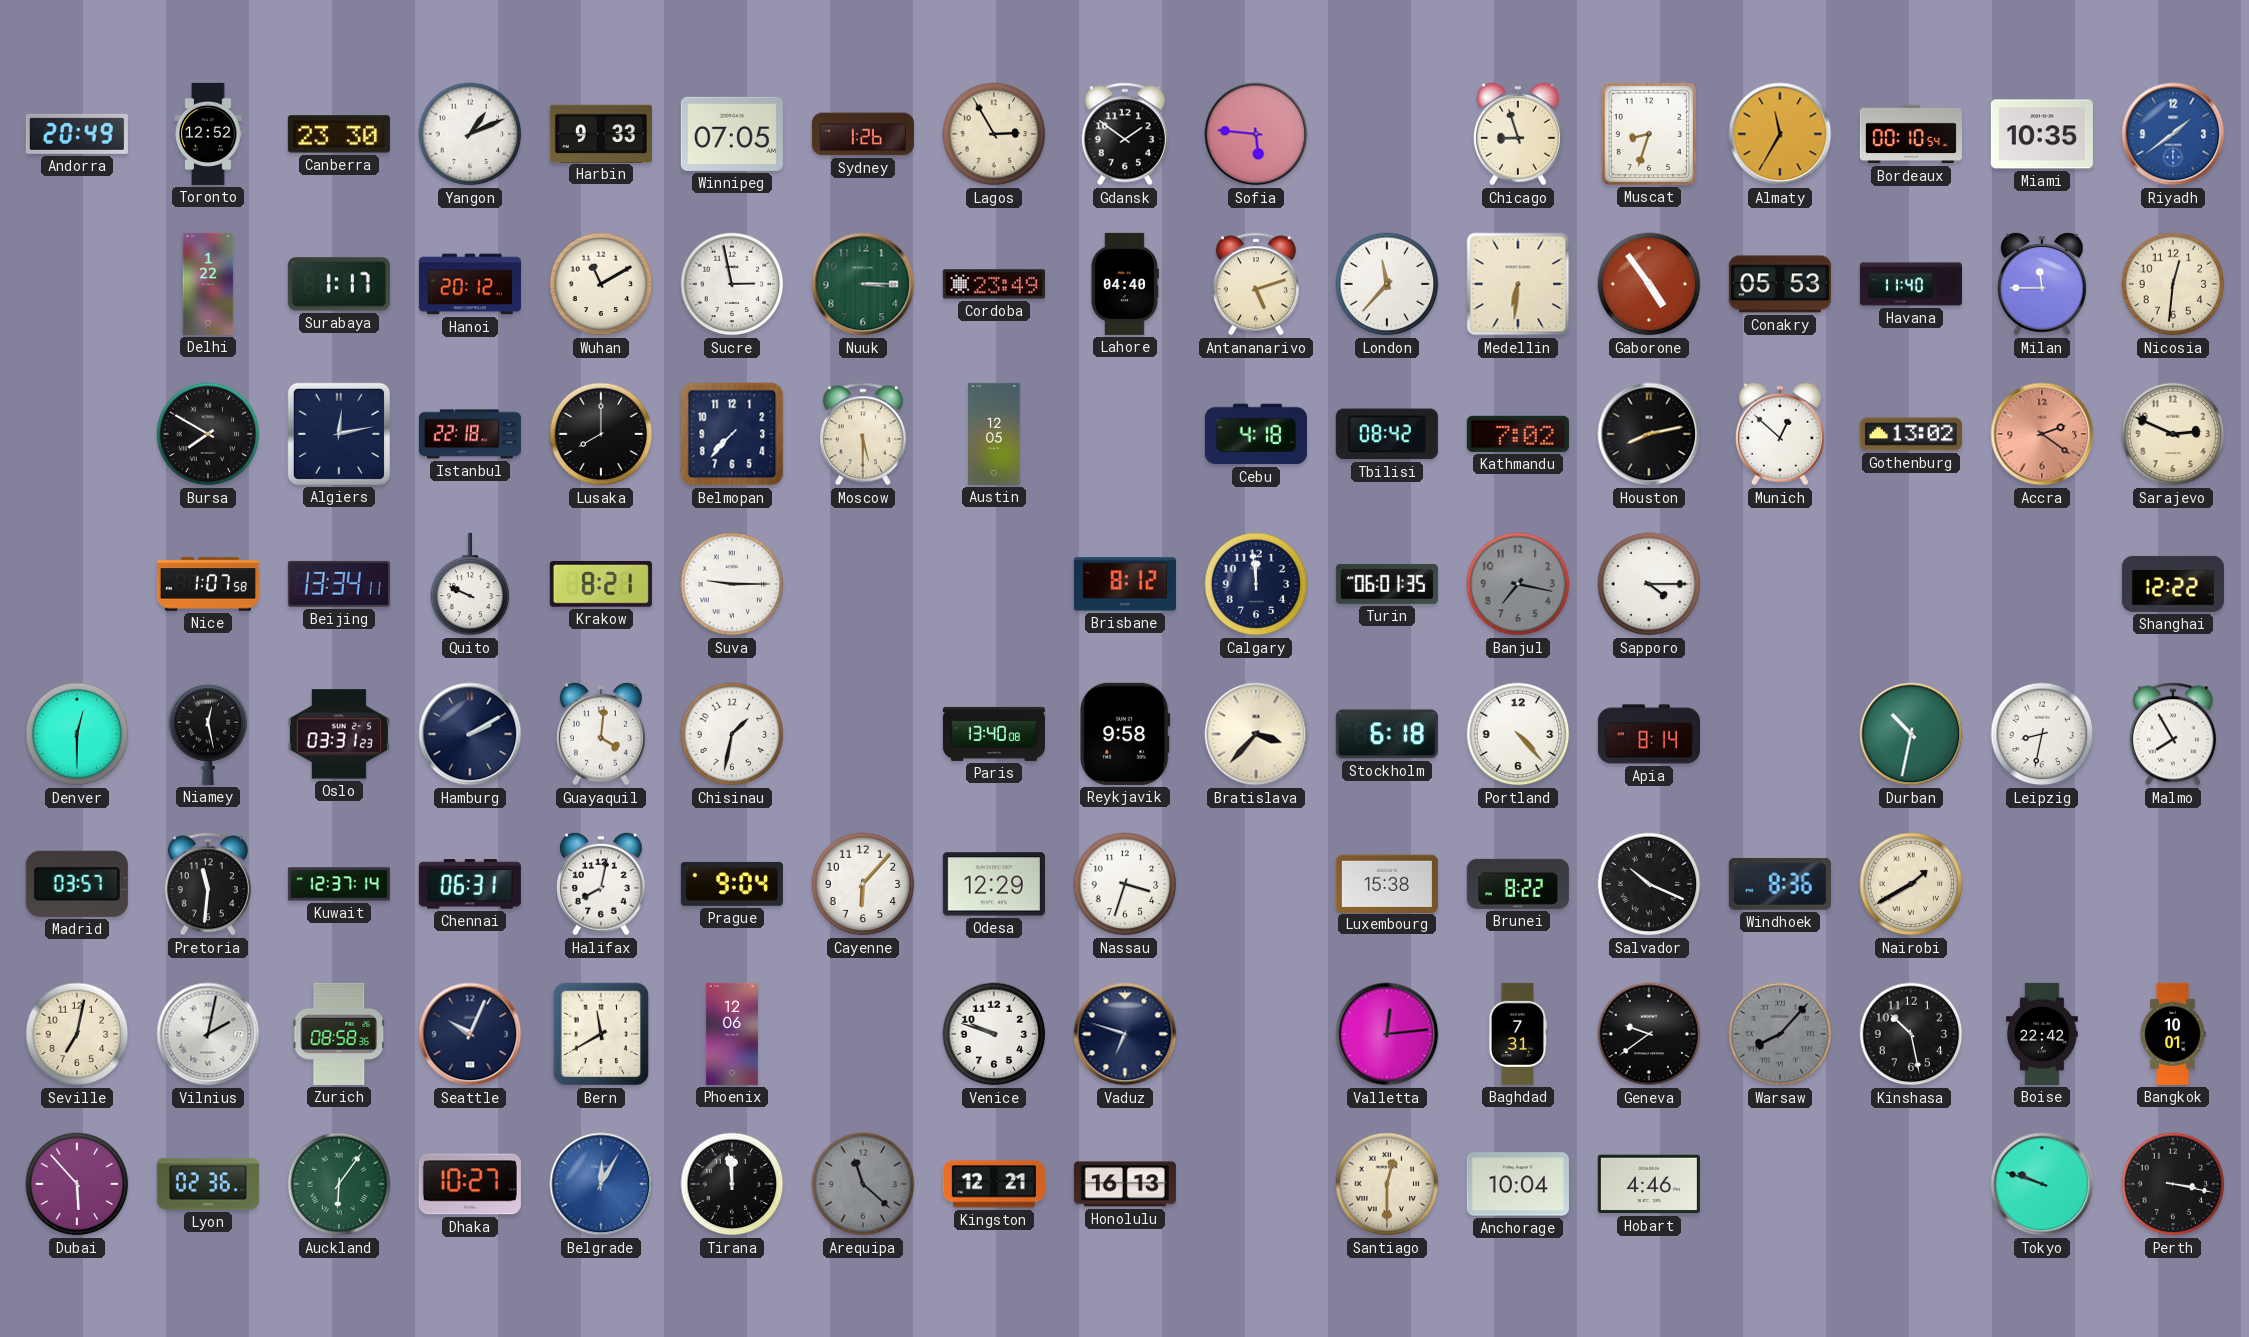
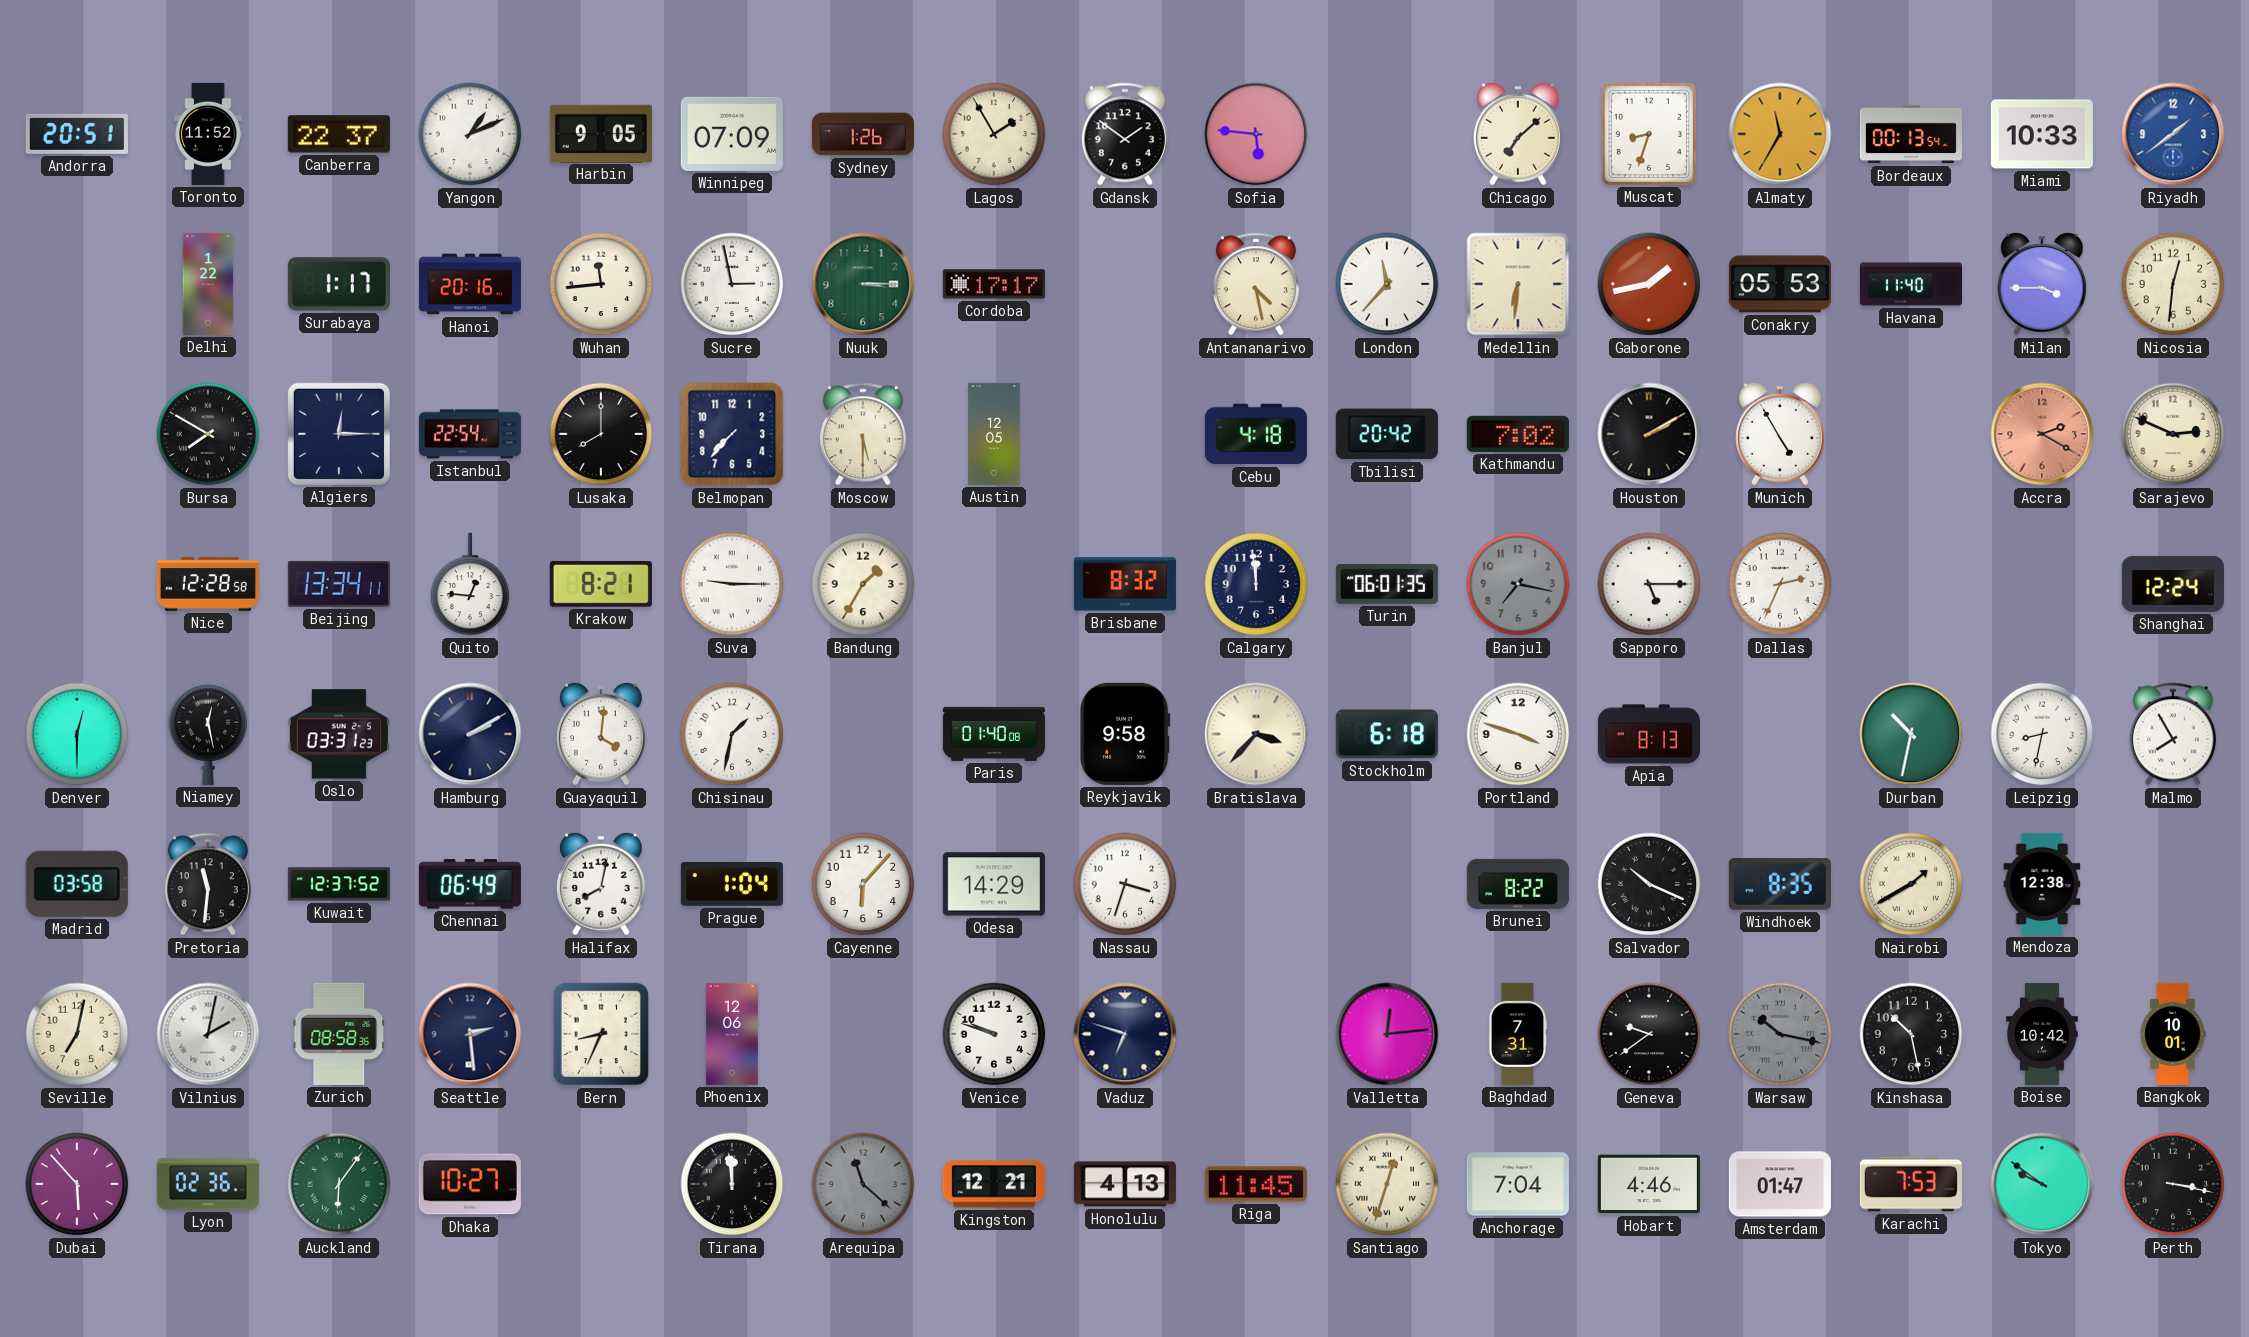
Andorra: 20:49 -> 20:51 (77, 134)
Toronto: 12:52 -> 11:52 (208, 134)
Canberra: 23:30 -> 22:37 (339, 134)
Harbin: 9:33 -> 9:05 (601, 133)
Winnipeg: 07:05 -> 07:09 (732, 134)
Lagos: 2:55 -> 1:55 (994, 134)
Chicago: 8:57 -> 7:08 (1518, 134)
Bordeaux: 00:10 -> 00:13 (1911, 134)
Miami: 10:35 -> 10:33 (2042, 134)
Hanoi: 20:12 -> 20:16 (470, 284)
Wuhan: 11:10 -> 11:44 (601, 284)
Cordoba: 23:49 -> 17:17 (994, 284)
Lahore: 04:40 -> none (1124, 284)
Antananarivo: 5:12 -> 4:28 (1256, 284)
Gaborone: 4:54 -> 1:43 (1649, 284)
Milan: 11:45 -> 3:45 (2042, 284)
Algiers: 12:13 -> 12:15 (339, 434)
Istanbul: 22:18 -> 22:54 (470, 434)
Tbilisi: 08:42 -> 20:42 (1387, 434)
Houston: 8:13 -> 2:10 (1649, 434)
Munich: 12:52 -> 4:55 (1780, 434)
Gothenburg: 13:02 -> none (1911, 434)
Accra: 2:21 -> 2:20 (2042, 434)
Nice: 1:07 -> 12:28 (208, 584)
Quito: 9:49 -> 12:46 (470, 584)
Bandung: none -> 1:35 (863, 584)
Brisbane: 8:12 -> 8:32 (1125, 584)
Sapporo: 4:15 -> 5:15 (1649, 584)
Dallas: none -> 2:34 (1780, 584)
Shanghai: 12:22 -> 12:24 (2173, 584)
Paris: 13:40 -> 01:40 (994, 734)
Portland: 4:23 -> 3:48 (1518, 734)
Apia: 8:14 -> 8:13 (1649, 734)
Madrid: 03:57 -> 03:58 (77, 884)
Kuwait: 12:37:14 -> 12:37:52 (339, 884)
Chennai: 06:31 -> 06:49 (470, 884)
Prague: 9:04 -> 1:04 (732, 884)
Odesa: 12:29 -> 14:29 (994, 884)
Luxembourg: 15:38 -> none (1387, 883)
Windhoek: 8:36 -> 8:35 (1780, 884)
Mendoza: none -> 12:38 (2042, 884)
Seattle: 10:04 -> 2:29 (470, 1034)
Bern: 11:40 -> 8:34 (601, 1034)
Warsaw: 8:07 -> 10:17 (1780, 1034)
Boise: 22:42 -> 10:42 (2043, 1034)
Belgrade: 12:05 -> none (601, 1184)
Honolulu: 16:13 -> 4:13 (1125, 1184)
Riga: none -> 11:45 (1256, 1184)
Santiago: 12:30 -> 12:33 (1387, 1184)
Anchorage: 10:04 -> 7:04 (1518, 1184)
Amsterdam: none -> 01:47 (1780, 1184)
Karachi: none -> 7:53 (1911, 1184)
Tokyo: 9:48 -> 9:51 (2042, 1184)
